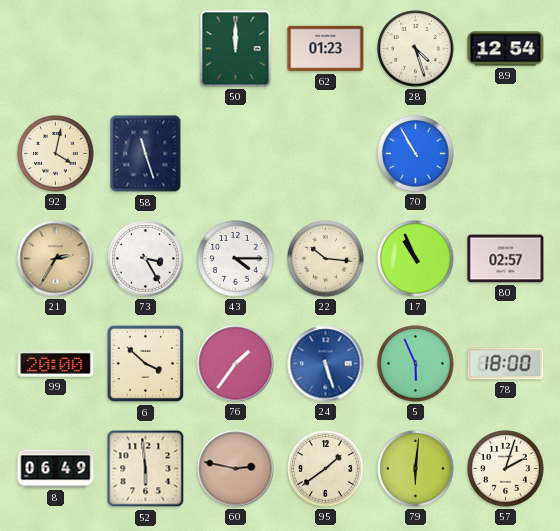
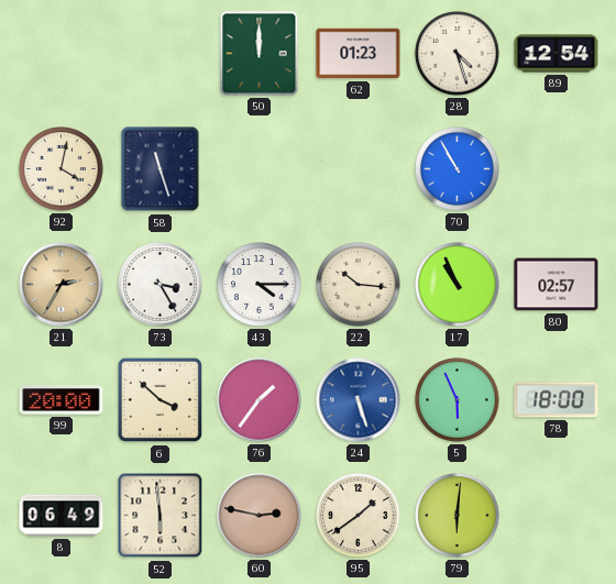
57: 2:03 -> none (506, 469)
